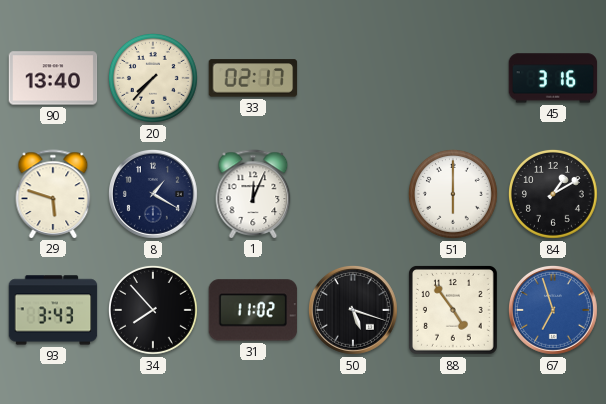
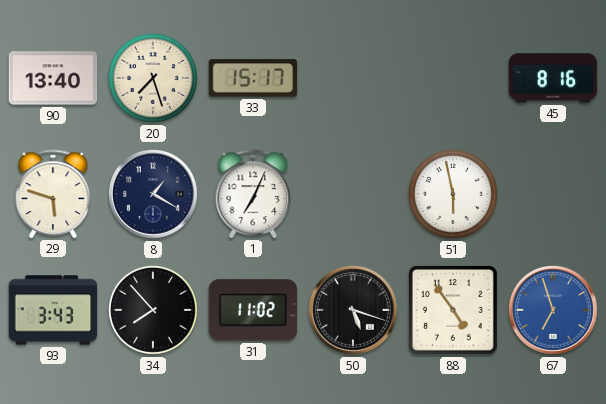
20: 7:37 -> 7:27 (154, 78)
33: 02:17 -> 15:17 (253, 78)
45: 3:16 -> 8:16 (553, 78)
1: 12:04 -> 7:04 (253, 194)
51: 6:00 -> 5:58 (454, 194)
84: 1:10 -> none (554, 194)
